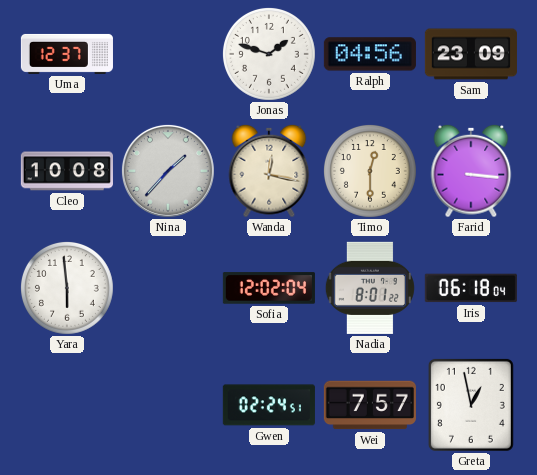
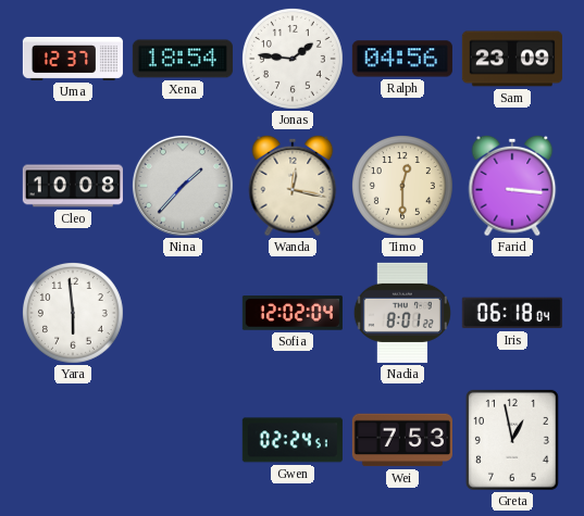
Xena: none -> 18:54 (183, 59)
Jonas: 1:48 -> 1:46 (293, 59)
Wei: 7:57 -> 7:53 (402, 440)
